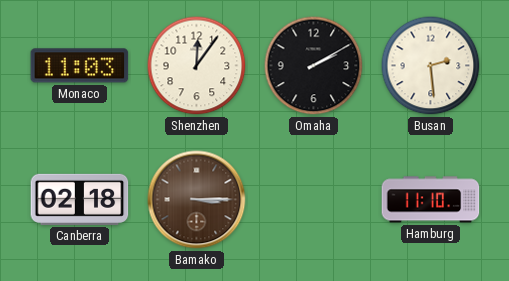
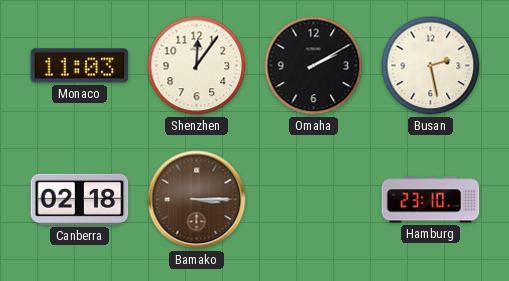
Busan: 2:29 -> 2:28 (431, 66)
Hamburg: 11:10 -> 23:10 (431, 200)
